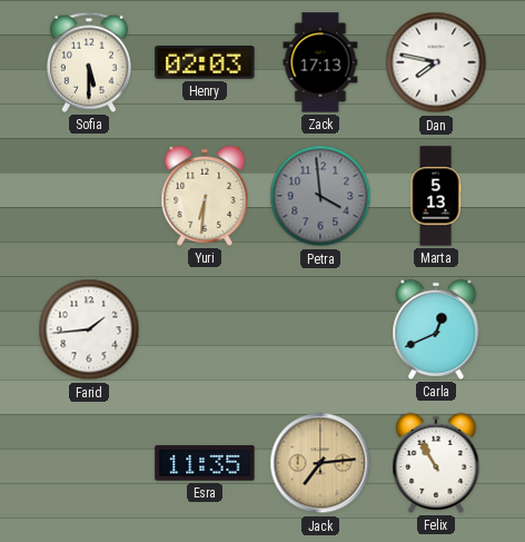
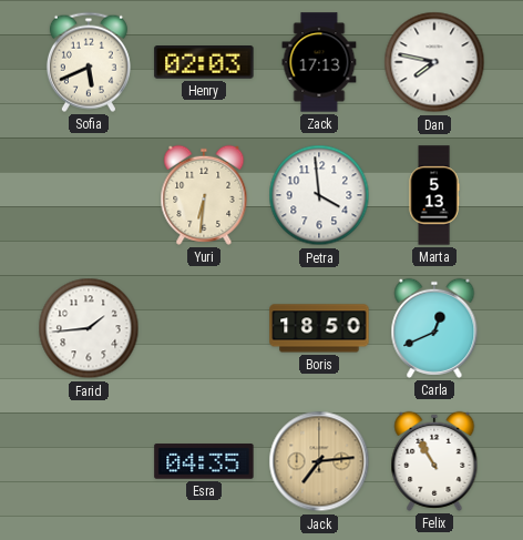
Sofia: 5:30 -> 5:41 (89, 62)
Petra dial: grey -> white (319, 195)
Boris: none -> 18:50 (319, 328)
Esra: 11:35 -> 04:35 (204, 461)
